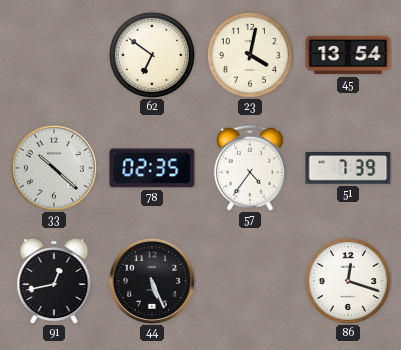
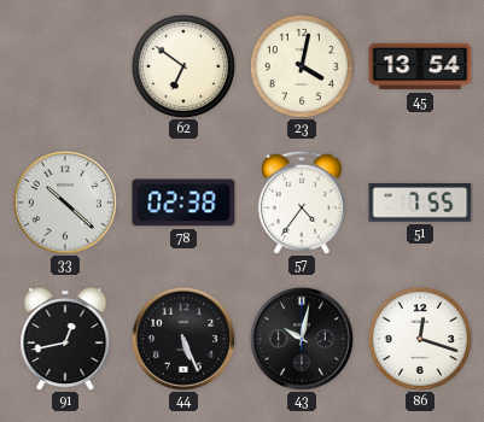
78: 02:35 -> 02:38 (183, 203)
51: 7:39 -> 7:55 (420, 203)
43: none -> 10:02 (302, 339)
